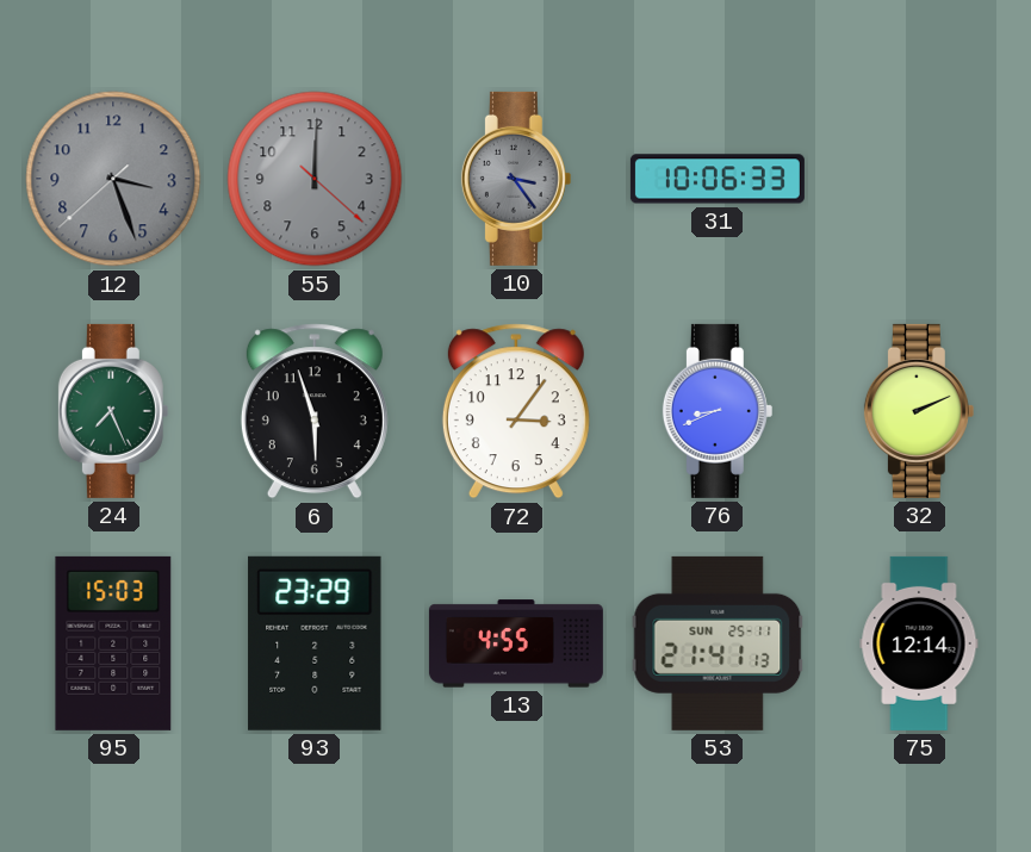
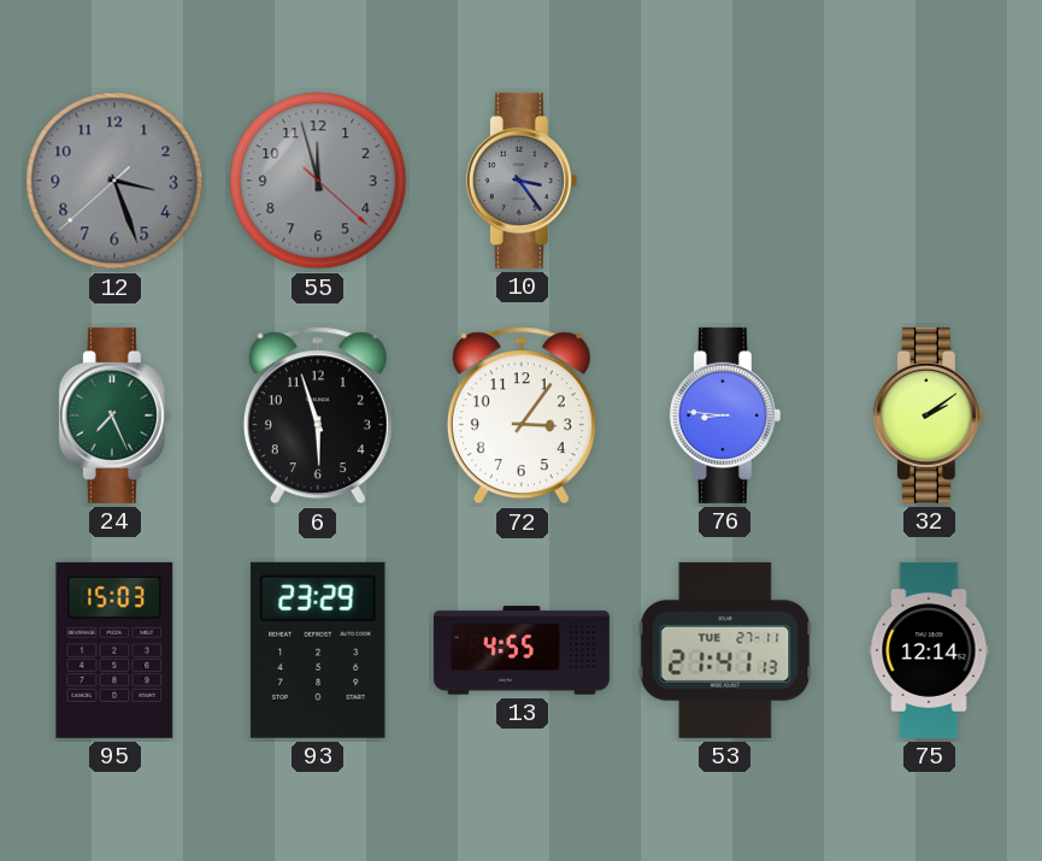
55: 12:00 -> 11:57 (318, 181)
31: 10:06 -> none (718, 179)
76: 8:41 -> 8:46 (725, 415)
32: 2:11 -> 2:09 (929, 415)
53 date: SUN 25-11 -> TUE 27-11 (725, 650)
